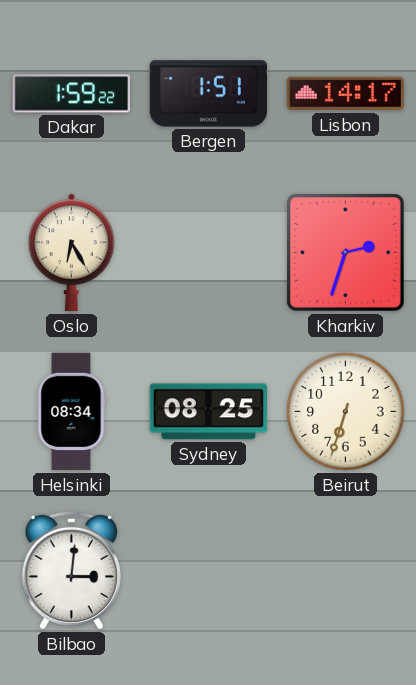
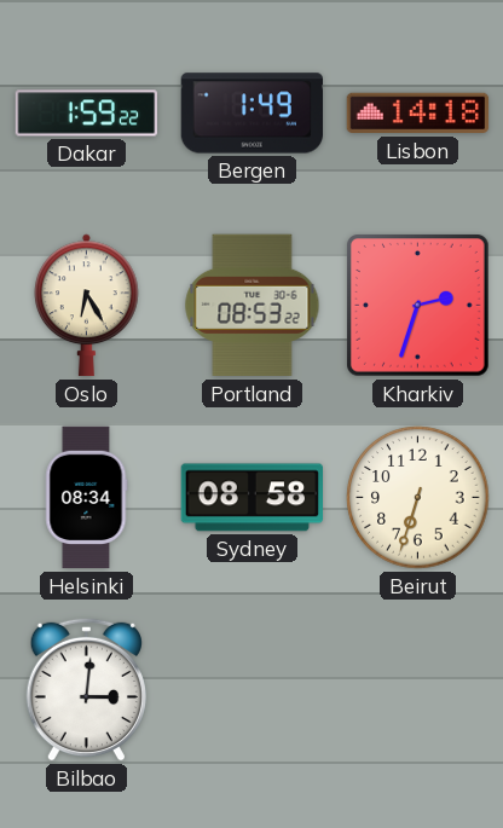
Bergen: 1:51 -> 1:49 (251, 114)
Lisbon: 14:17 -> 14:18 (418, 114)
Portland: none -> 08:53 (253, 306)
Sydney: 08:25 -> 08:58 (251, 498)
